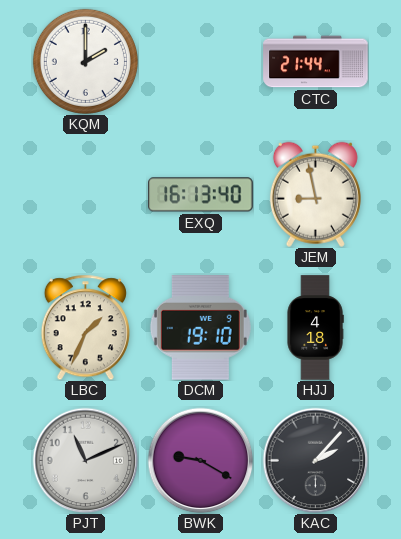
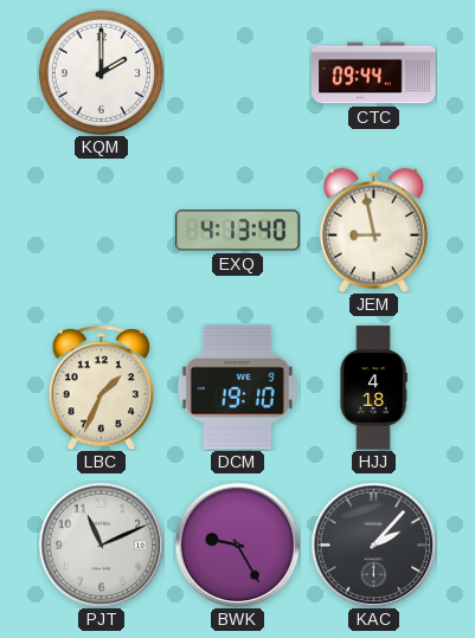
CTC: 21:44 -> 09:44 (374, 73)
EXQ: 16:13 -> 4:13 (238, 231)
BWK: 9:20 -> 9:25 (237, 544)
